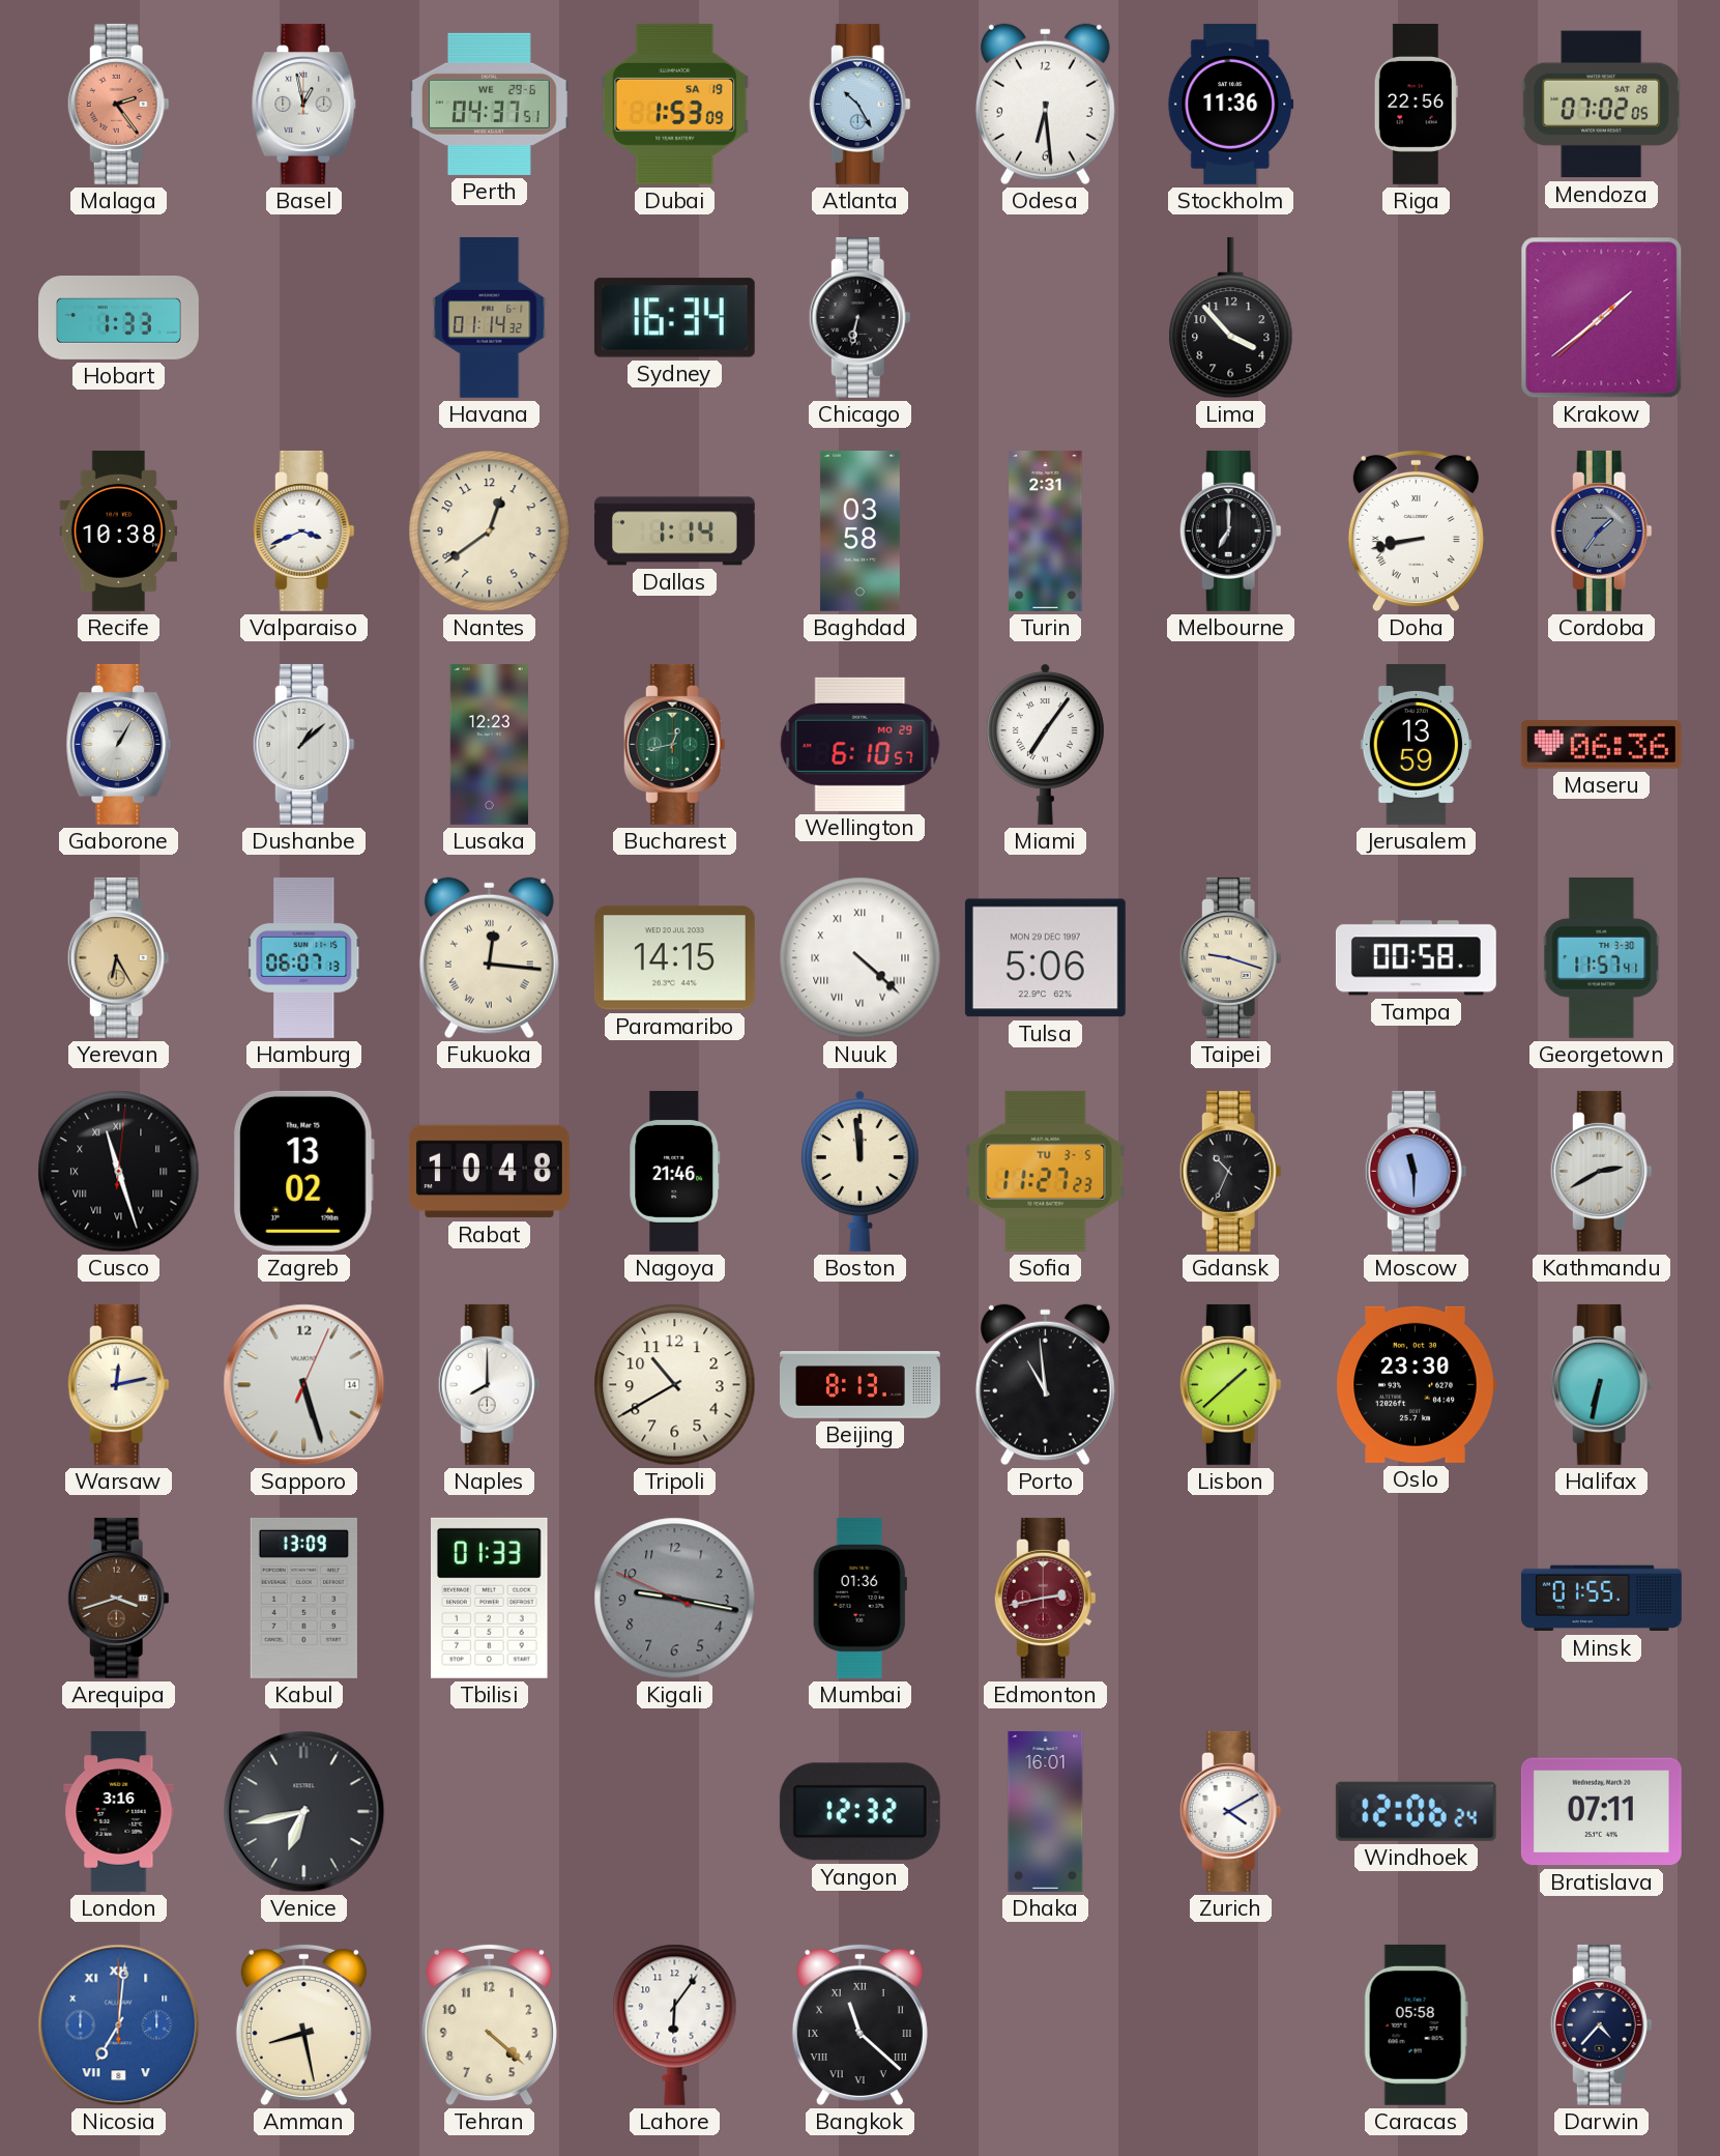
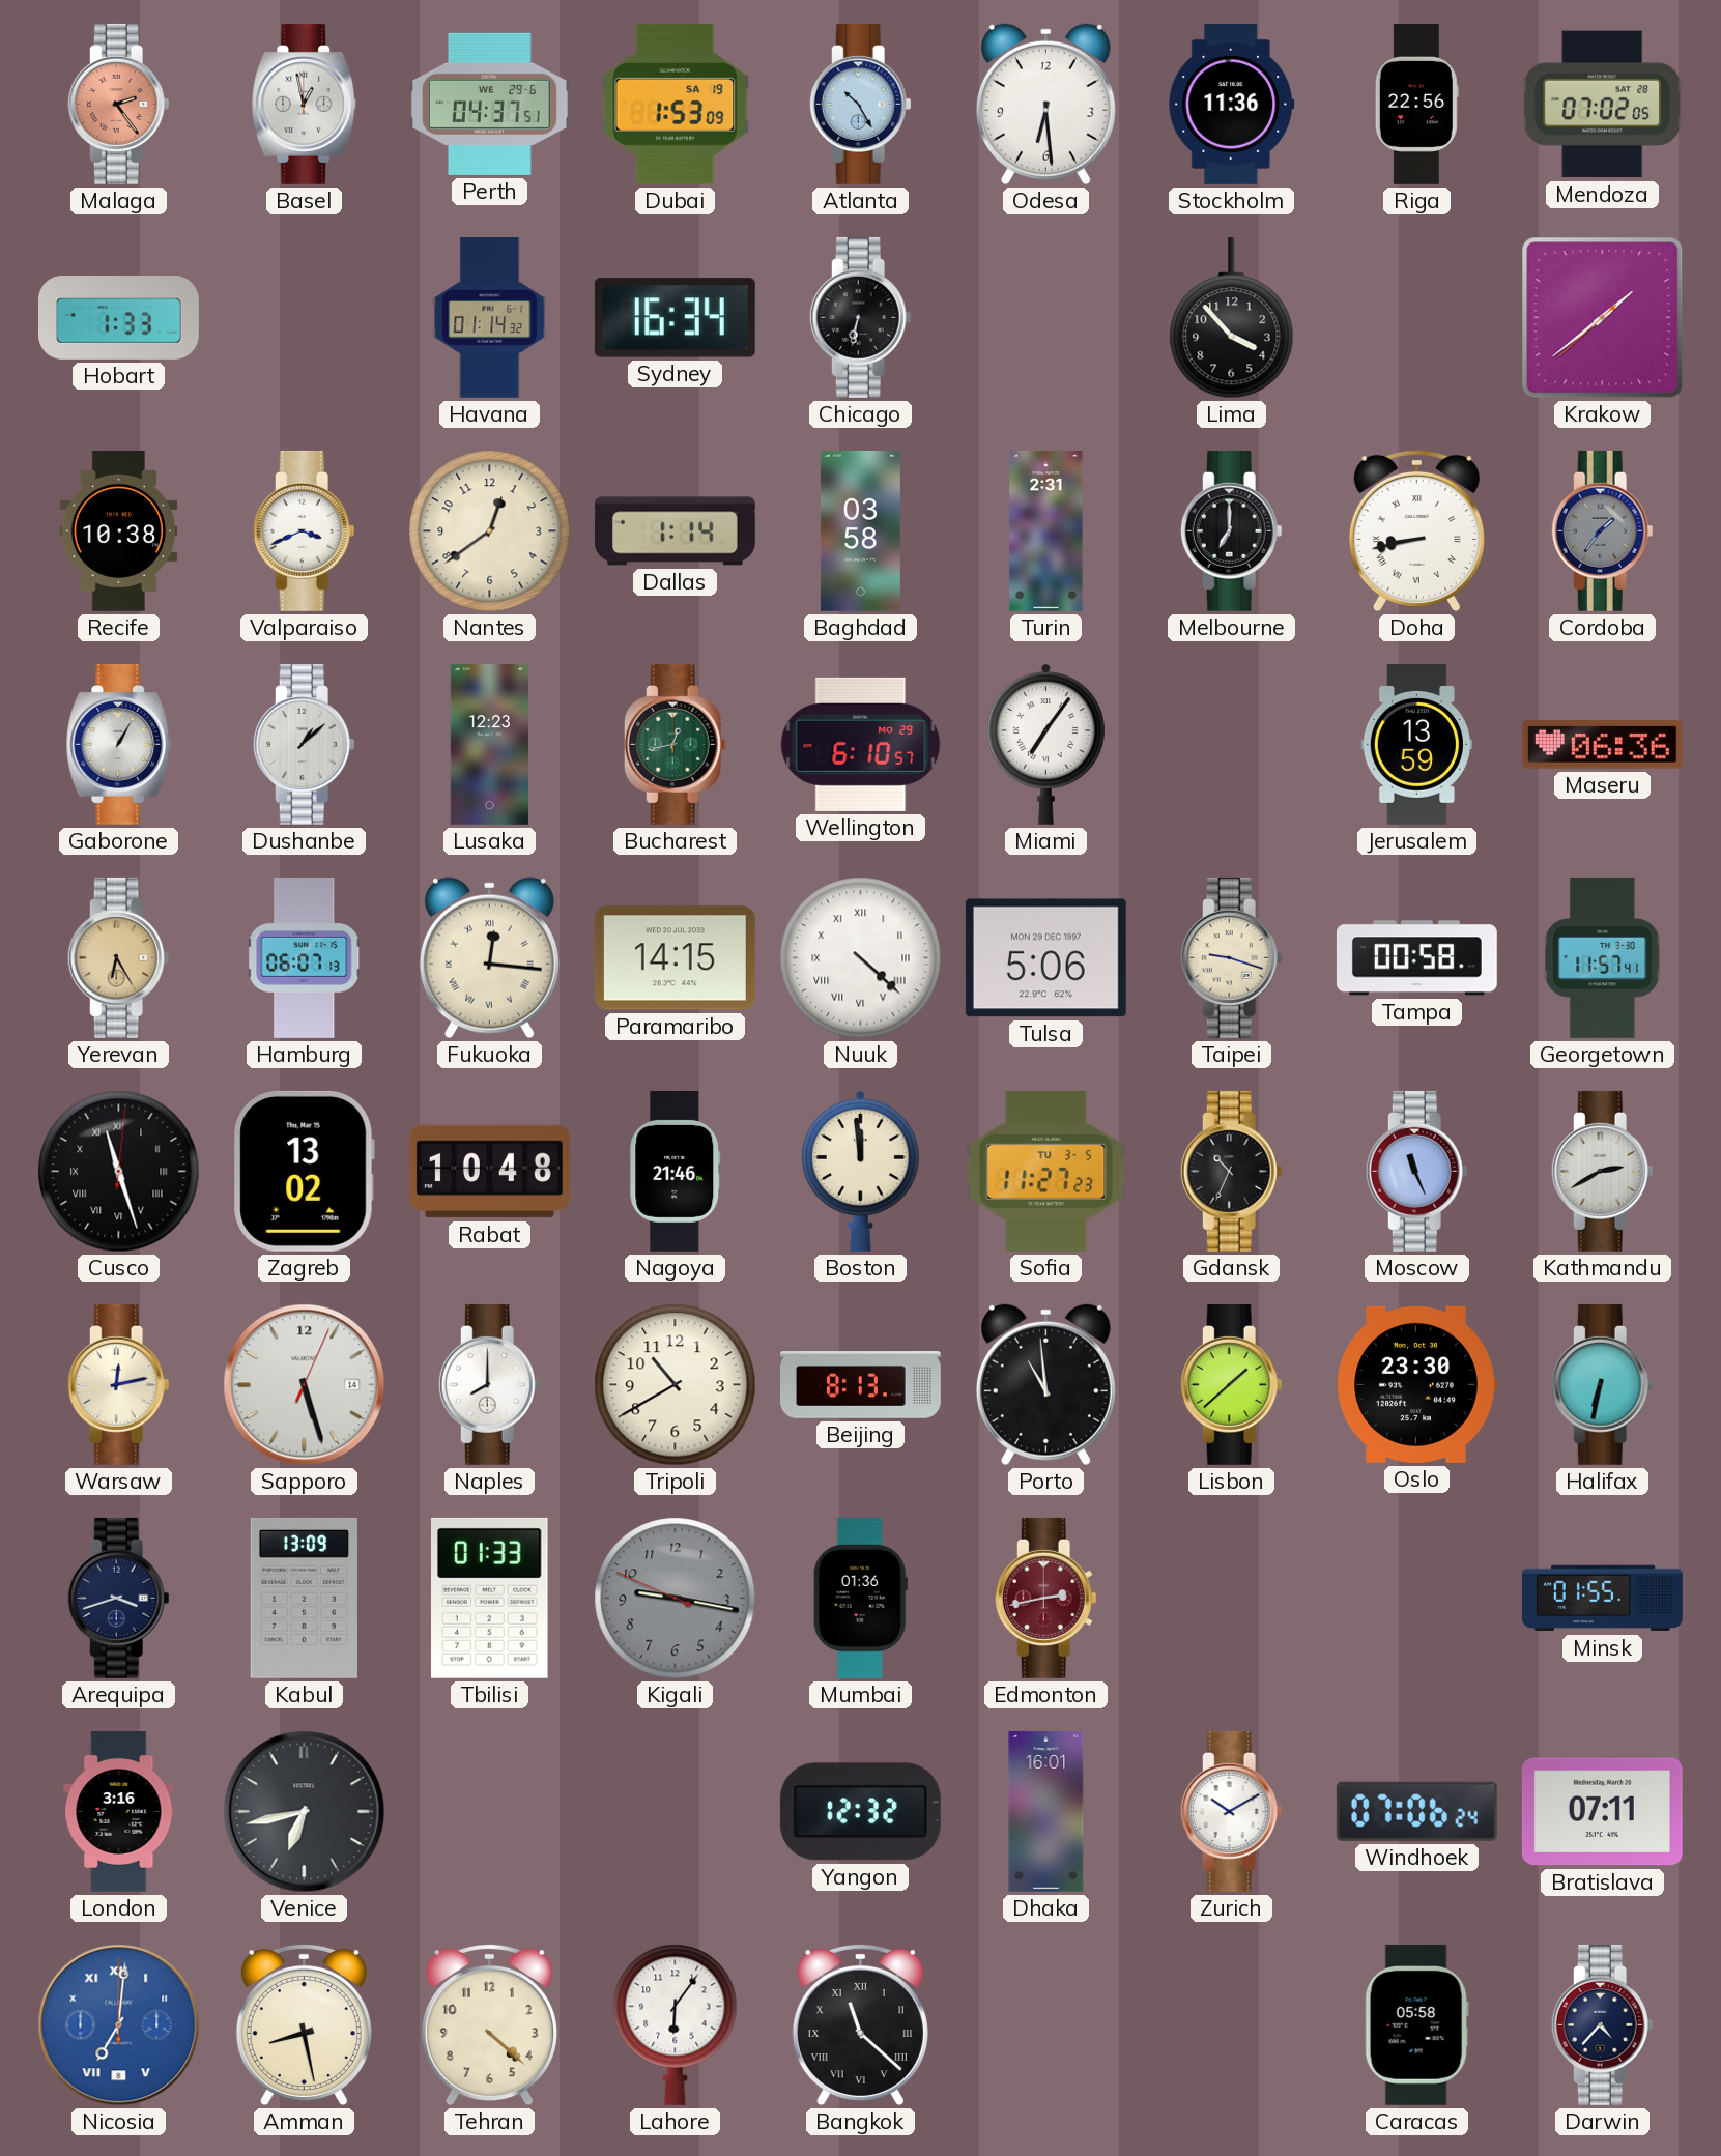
Moscow: 11:30 -> 11:26 (1416, 1171)
Arequipa dial: brown -> navy (118, 1598)
Zurich: 4:10 -> 10:10 (1231, 1811)
Windhoek: 12:06 -> 07:06 (1416, 1811)
